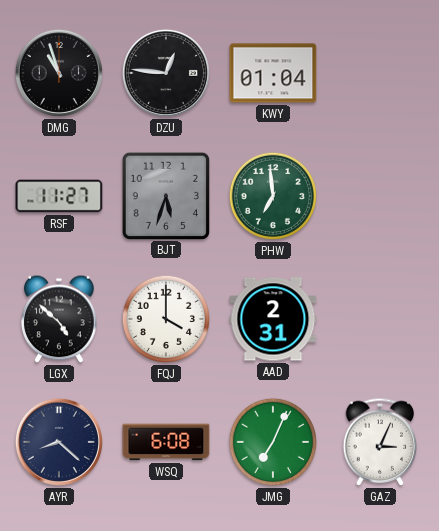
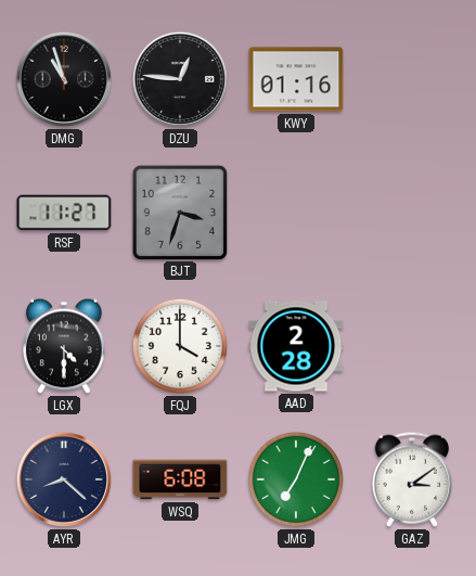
KWY: 01:04 -> 01:16 (296, 79)
BJT: 5:33 -> 3:33 (179, 212)
PHW: 6:59 -> none (273, 196)
LGX: 4:52 -> 4:30 (64, 346)
AAD: 2:31 -> 2:28 (296, 346)
GAZ: 3:04 -> 3:09 (412, 479)
